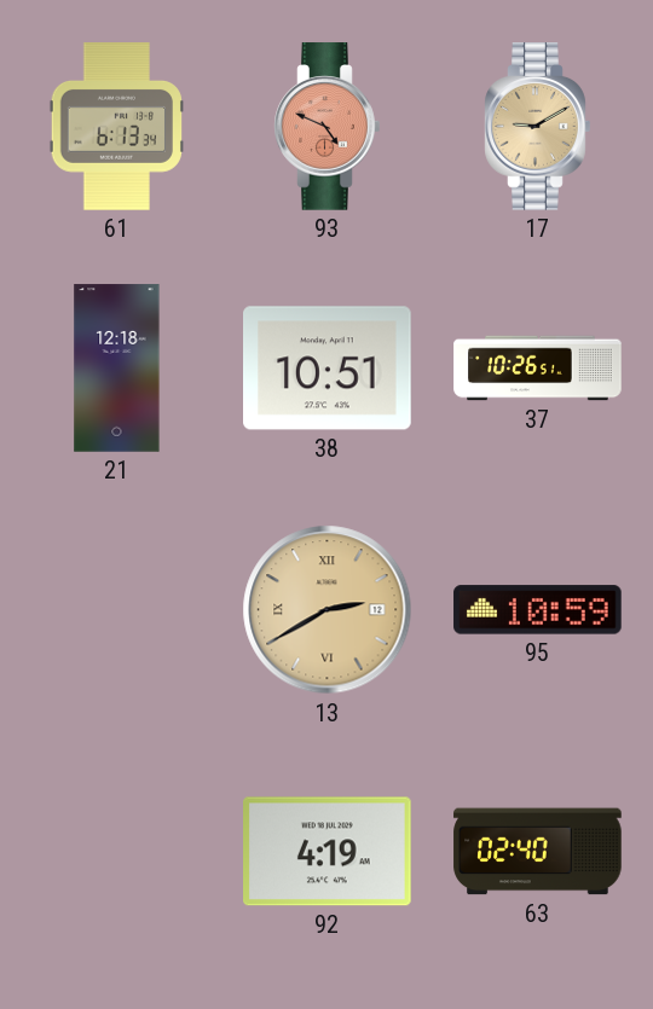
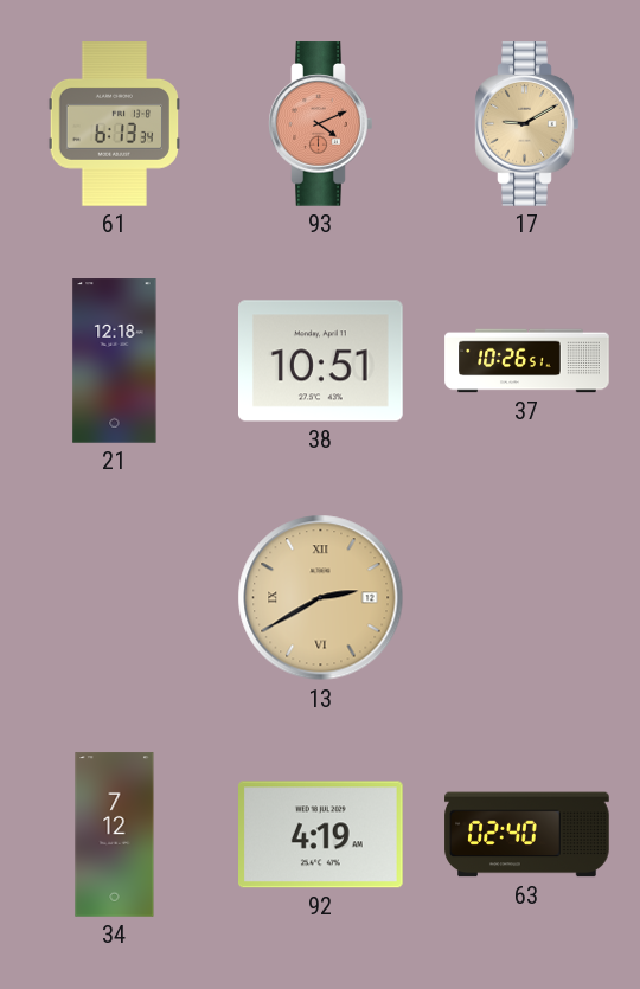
93: 4:49 -> 4:11 (321, 124)
95: 10:59 -> none (538, 610)
34: none -> 7:12 (115, 835)
